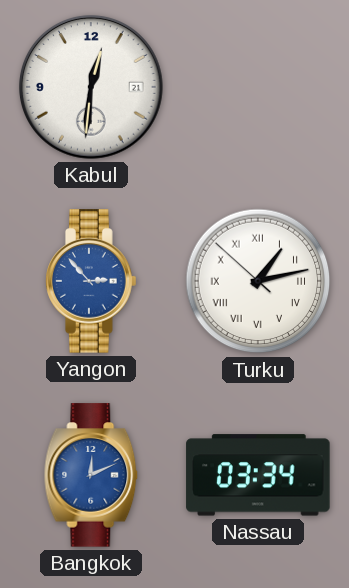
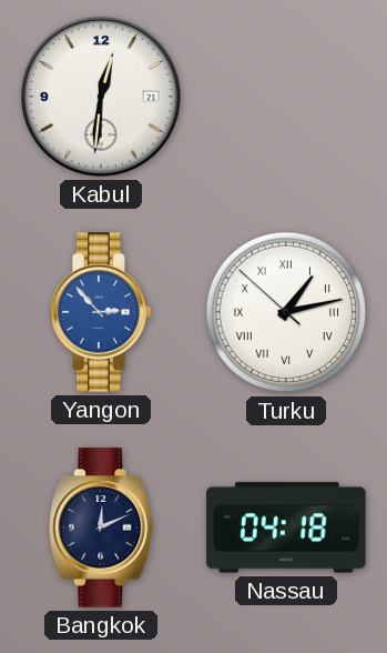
Bangkok dial: blue -> navy (101, 528)
Nassau: 03:34 -> 04:18 (286, 528)
